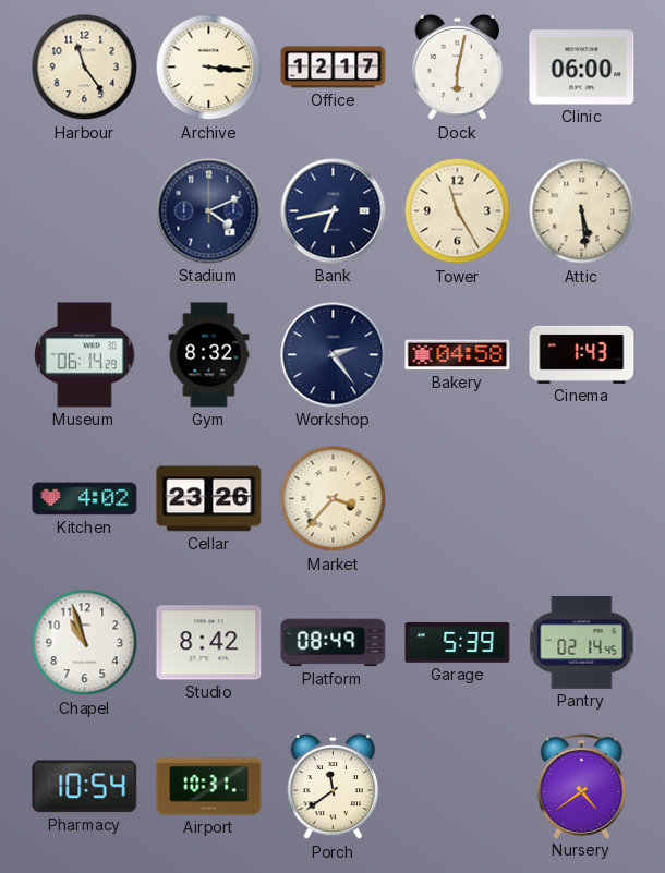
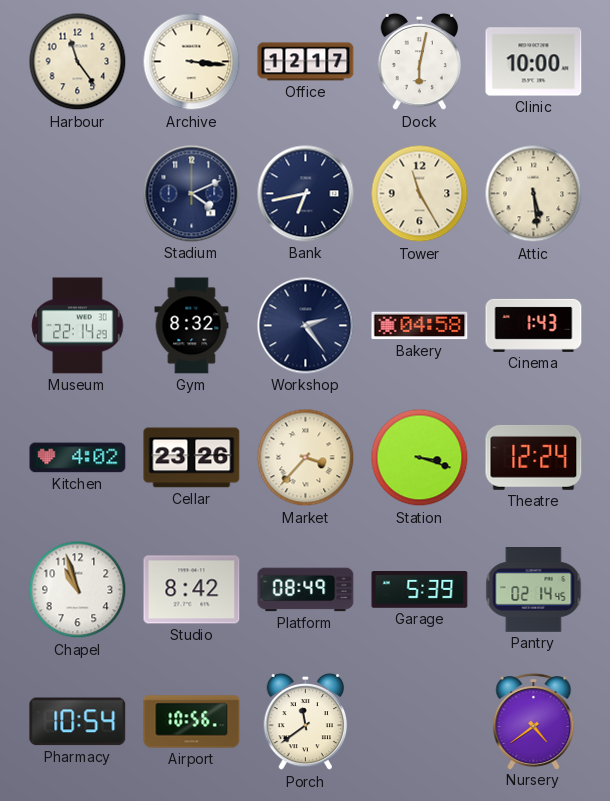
Clinic: 06:00 -> 10:00 (534, 62)
Museum: 06:14 -> 22:14 (78, 326)
Station: none -> 3:18 (420, 458)
Theatre: none -> 12:24 (534, 457)
Airport: 10:31 -> 10:56 (192, 722)
